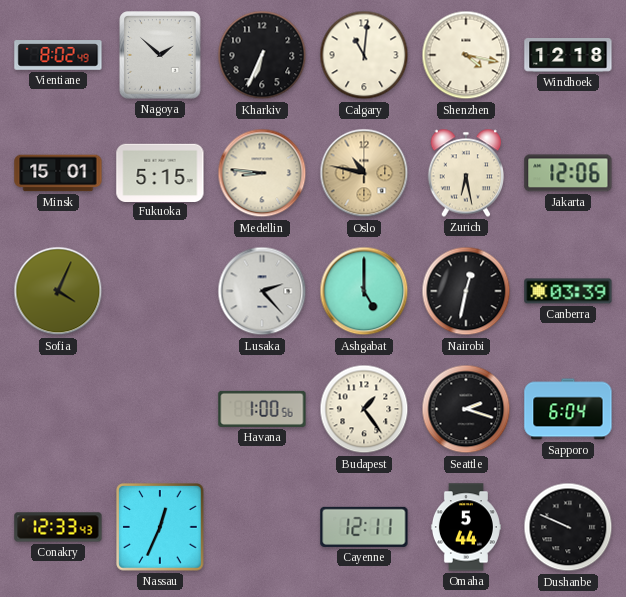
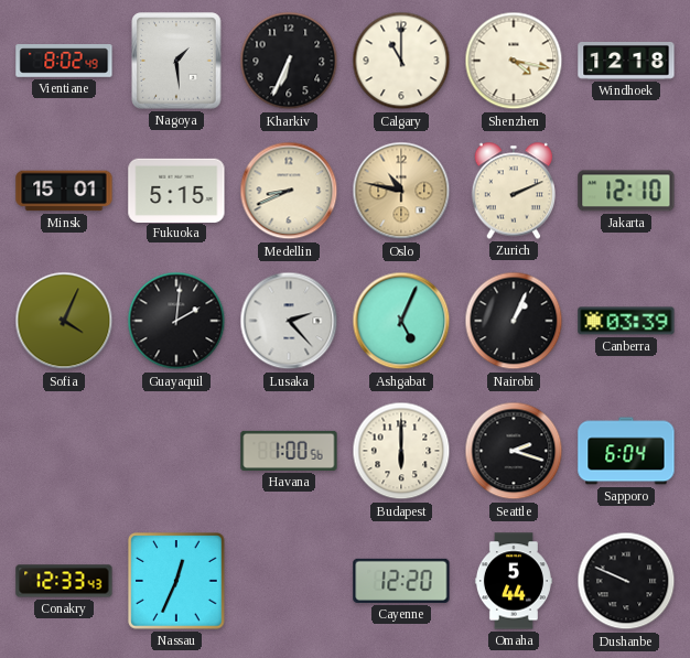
Nagoya: 1:52 -> 1:29 (176, 61)
Calgary: 11:01 -> 11:00 (401, 61)
Medellin: 8:46 -> 8:41 (289, 191)
Zurich: 6:28 -> 2:11 (513, 191)
Jakarta: 12:06 -> 12:10 (626, 191)
Guayaquil: none -> 2:01 (176, 321)
Ashgabat: 5:00 -> 5:04 (401, 321)
Nairobi: 12:32 -> 1:04 (514, 321)
Budapest: 1:24 -> 6:00 (401, 451)
Cayenne: 12:11 -> 12:20 (401, 581)
